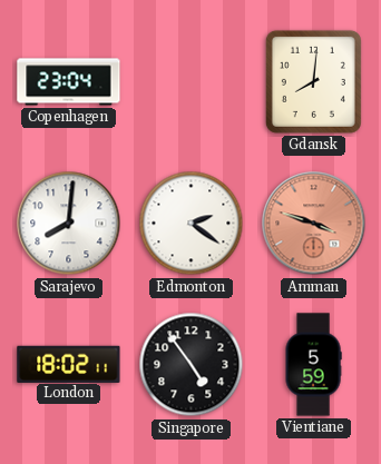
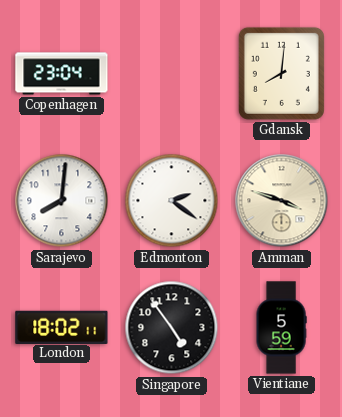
Amman dial: salmon -> cream (282, 201)
